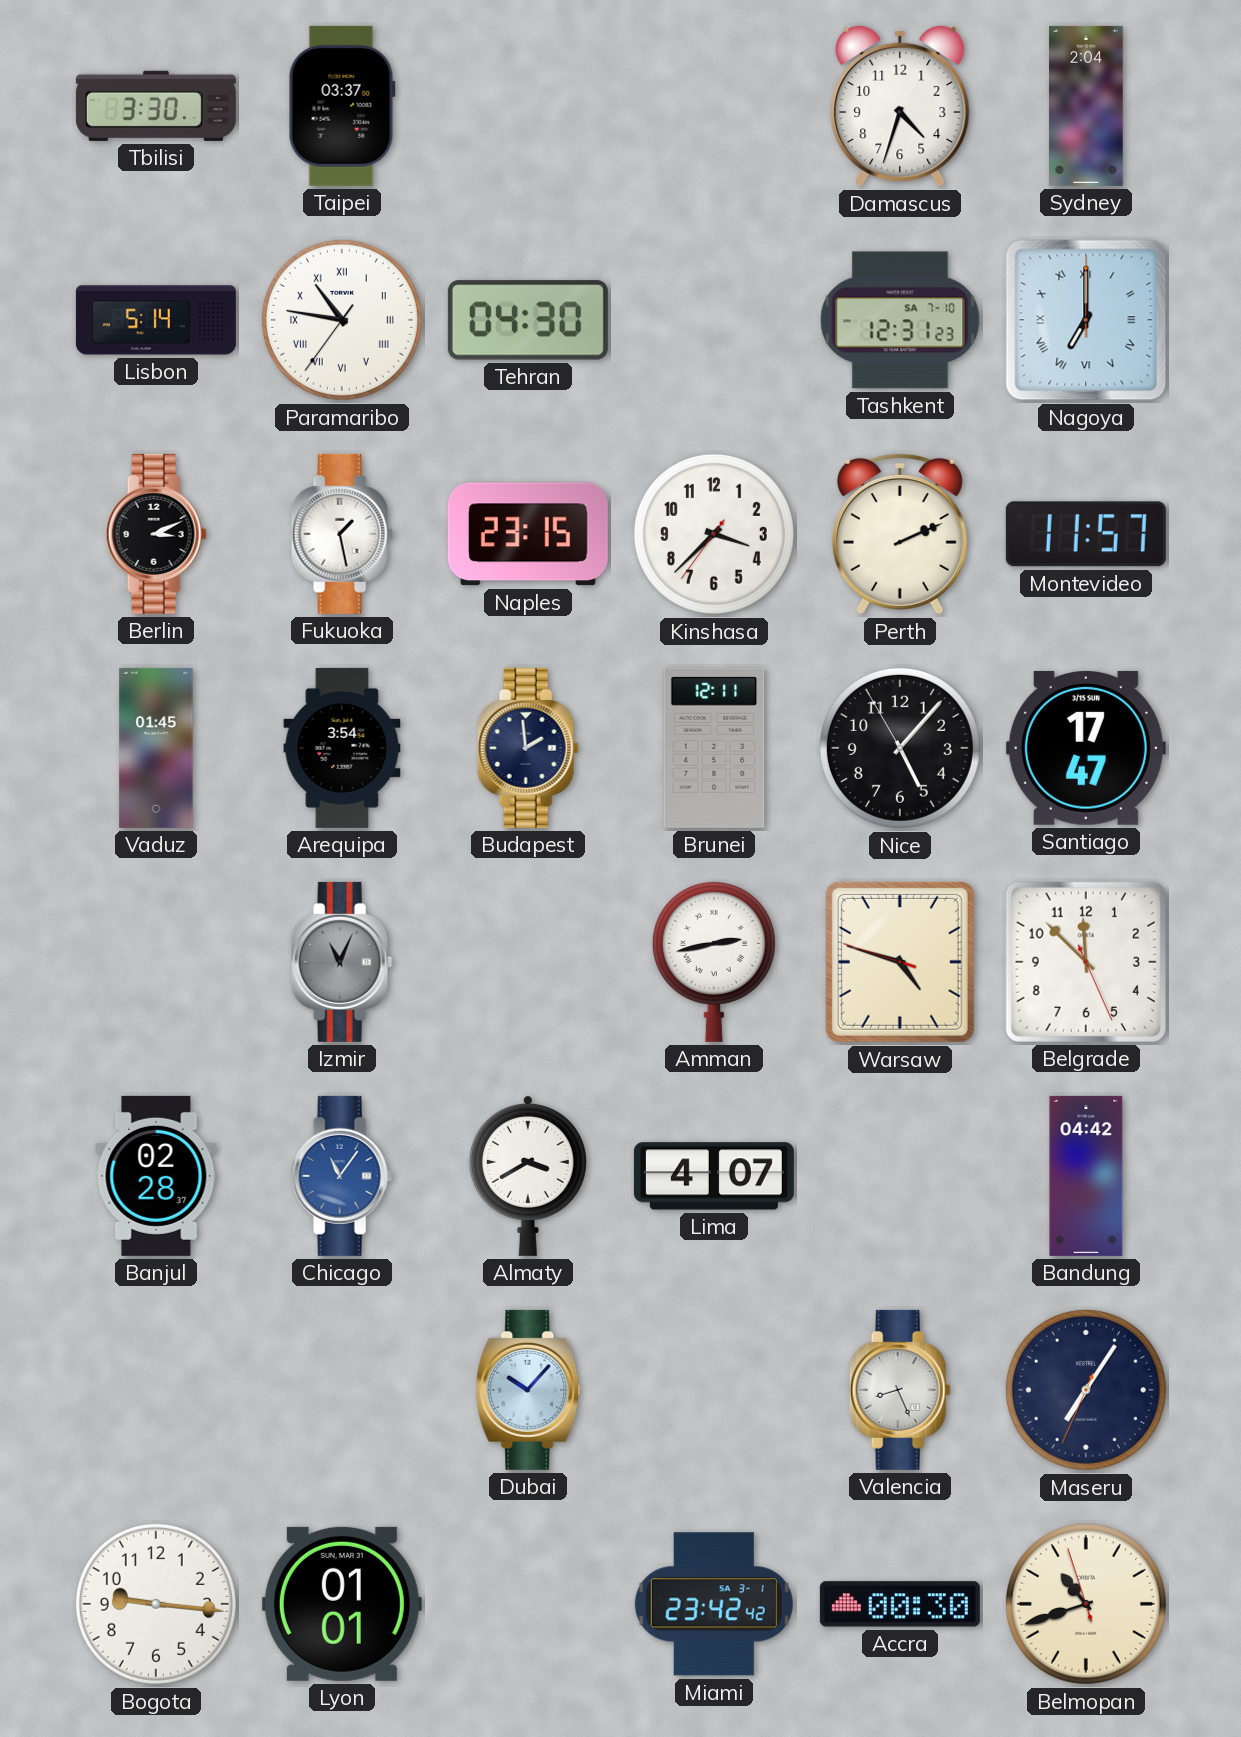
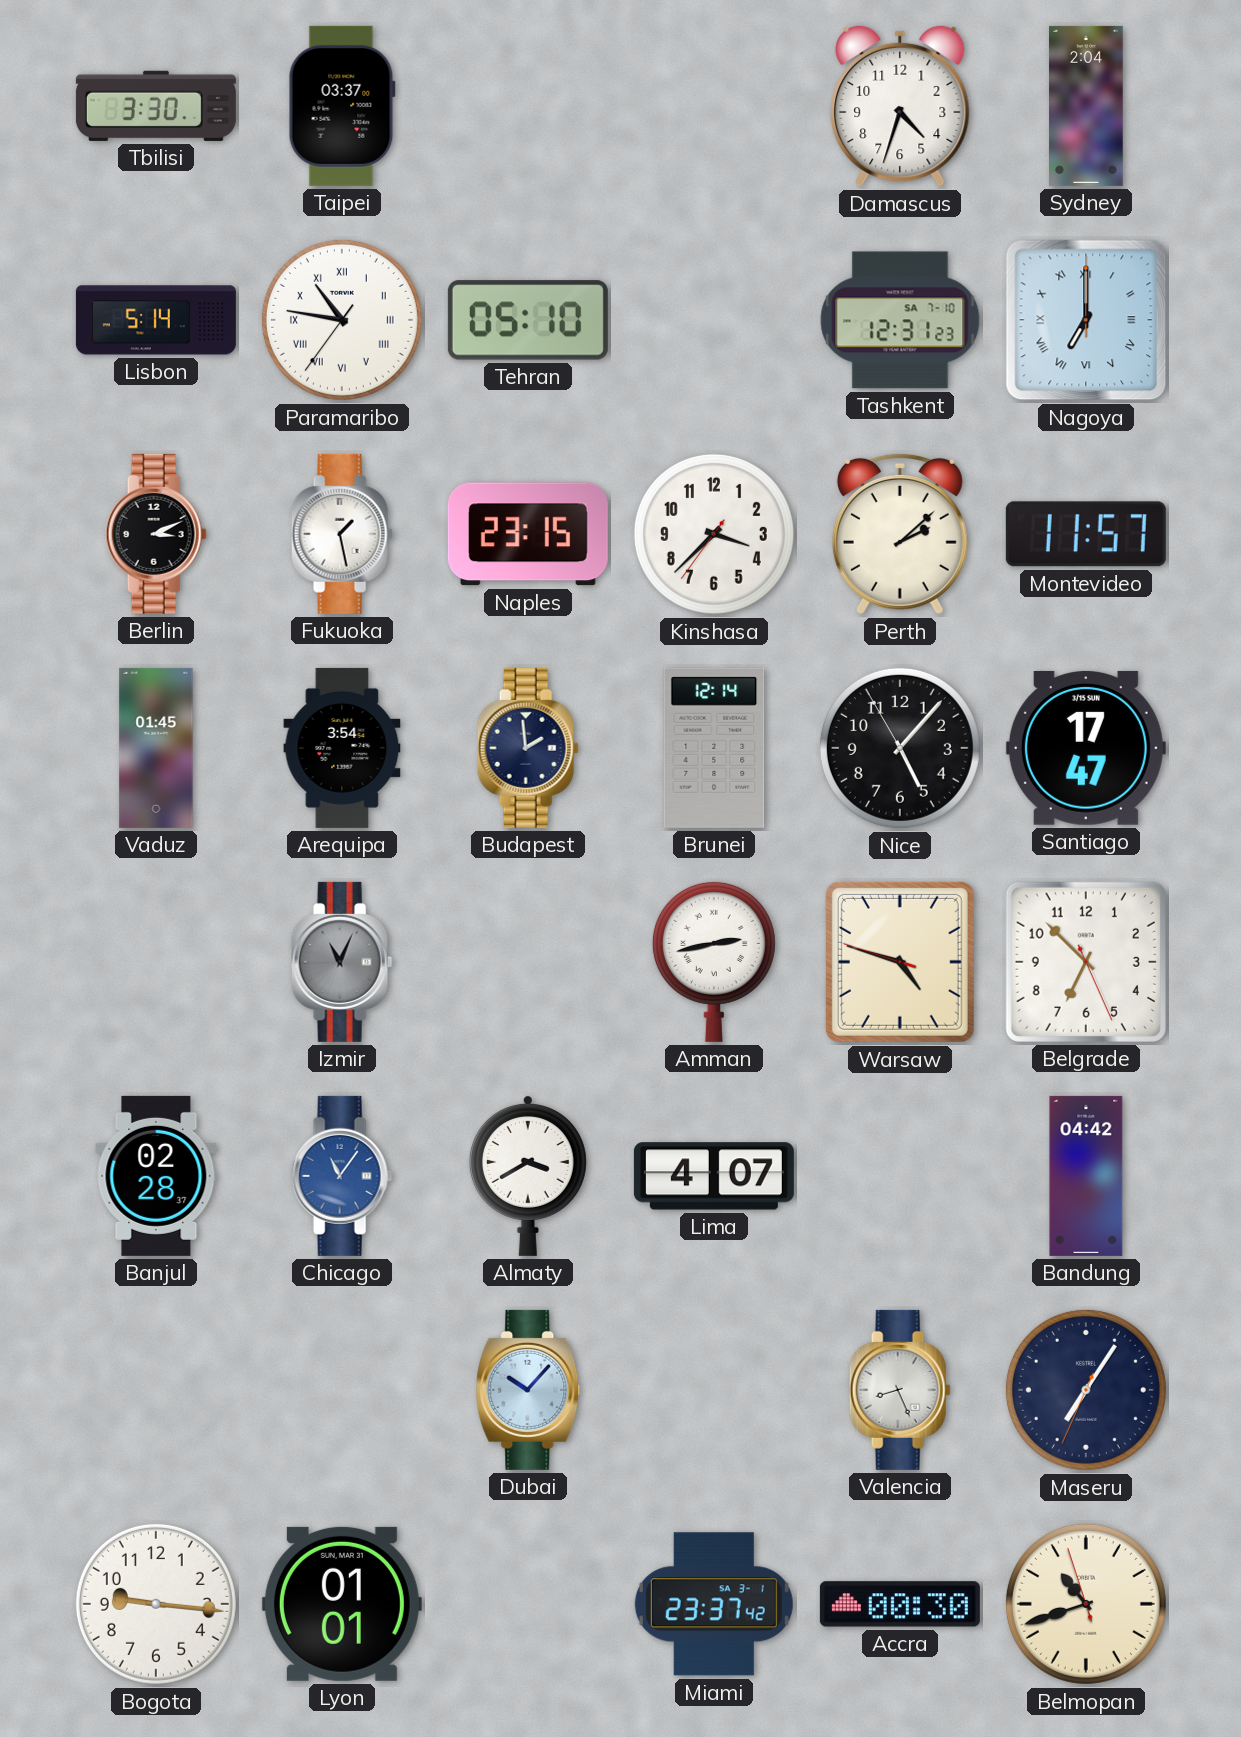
Tehran: 04:30 -> 05:10 (528, 320)
Perth: 2:11 -> 2:08 (900, 534)
Brunei: 12:11 -> 12:14 (714, 748)
Belgrade: 11:52 -> 6:52 (1086, 962)
Miami: 23:42 -> 23:37 (714, 1604)
